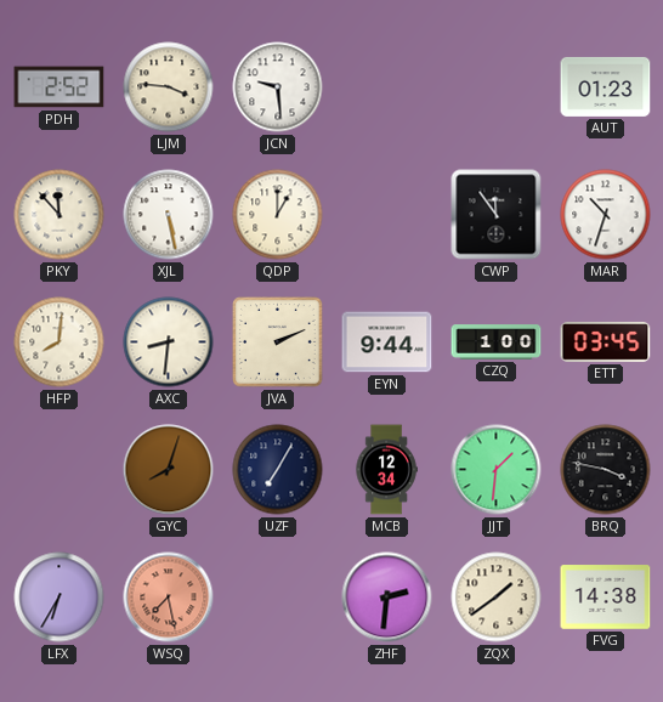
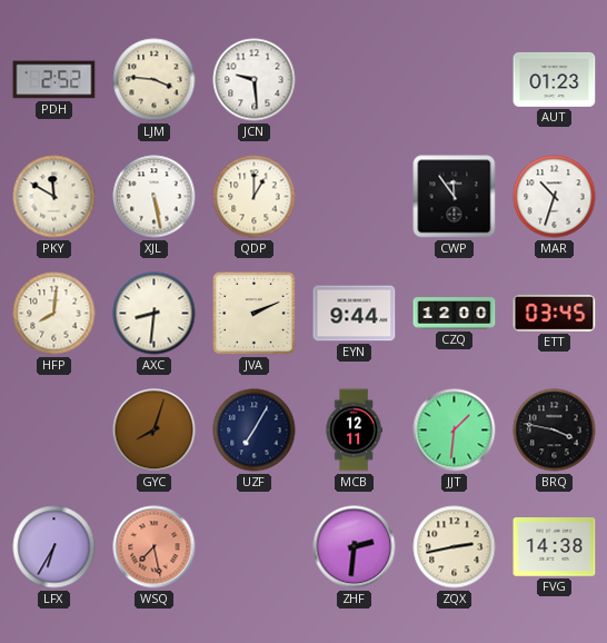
PKY: 11:53 -> 11:50 (54, 197)
CZQ: 1:00 -> 12:00 (455, 314)
MCB: 12:34 -> 12:11 (354, 431)
ZQX: 1:39 -> 2:43 (455, 547)
